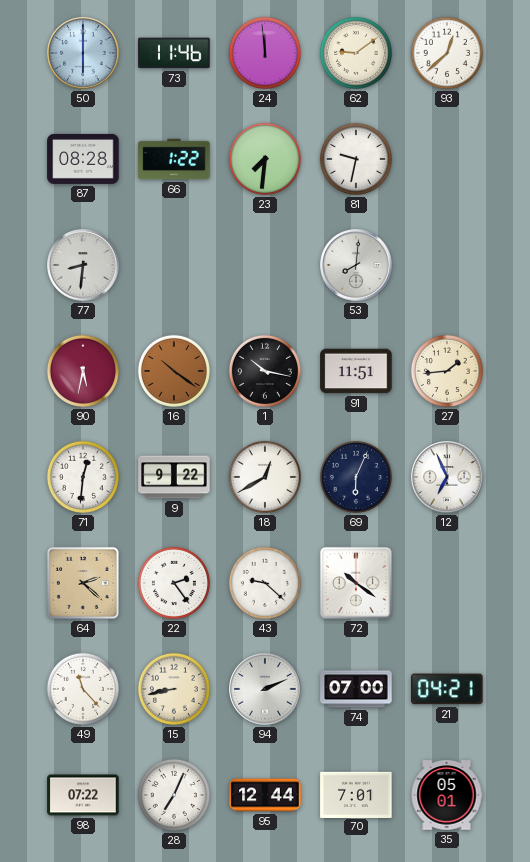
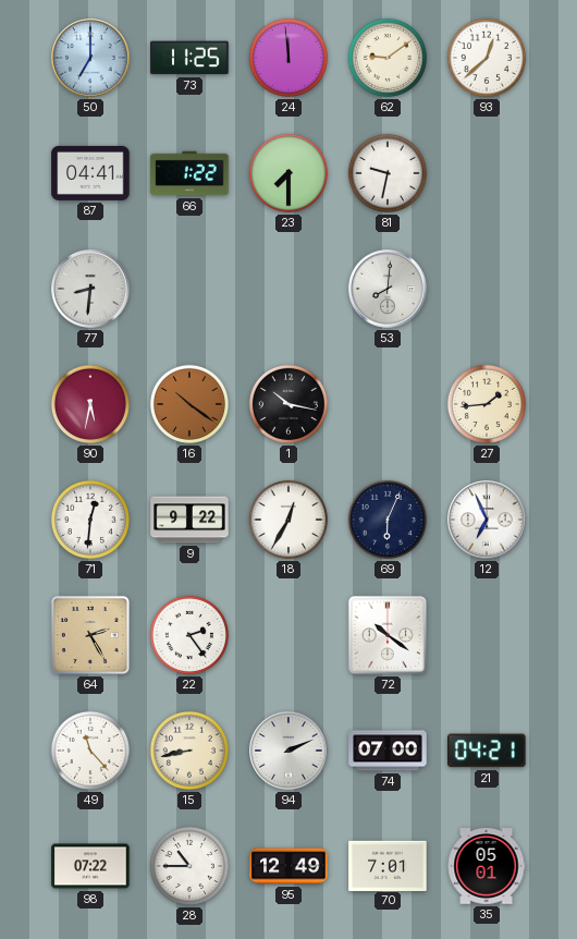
50: 6:00 -> 7:00 (90, 58)
73: 11:46 -> 11:25 (189, 58)
87: 08:28 -> 04:41 (90, 173)
23: 7:31 -> 7:30 (288, 173)
91: 11:51 -> none (356, 371)
18: 12:40 -> 12:35 (288, 520)
64: 2:22 -> 2:25 (90, 635)
43: 9:22 -> none (265, 583)
28: 7:04 -> 10:45 (189, 866)
95: 12:44 -> 12:49 (288, 866)
